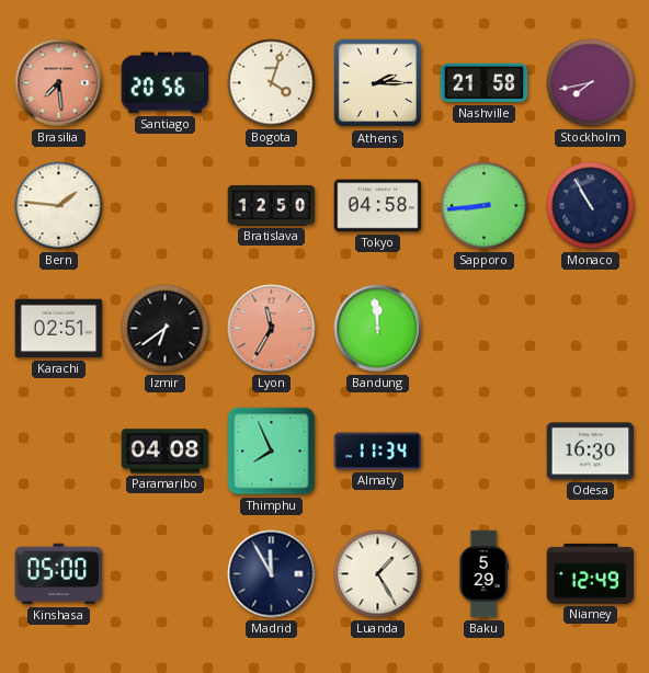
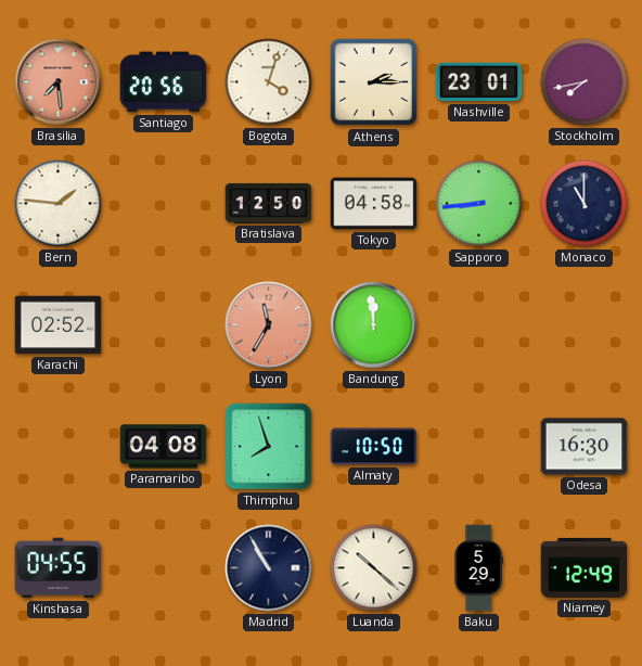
Nashville: 21:58 -> 23:01 (479, 82)
Monaco: 10:55 -> 11:00 (585, 204)
Karachi: 02:51 -> 02:52 (59, 325)
Izmir: 6:39 -> none (166, 329)
Thimphu: 7:56 -> 7:57 (269, 447)
Almaty: 11:34 -> 10:50 (374, 447)
Kinshasa: 05:00 -> 04:55 (59, 568)
Madrid: 11:55 -> 10:55 (269, 568)
Luanda: 1:25 -> 10:22 (374, 568)
